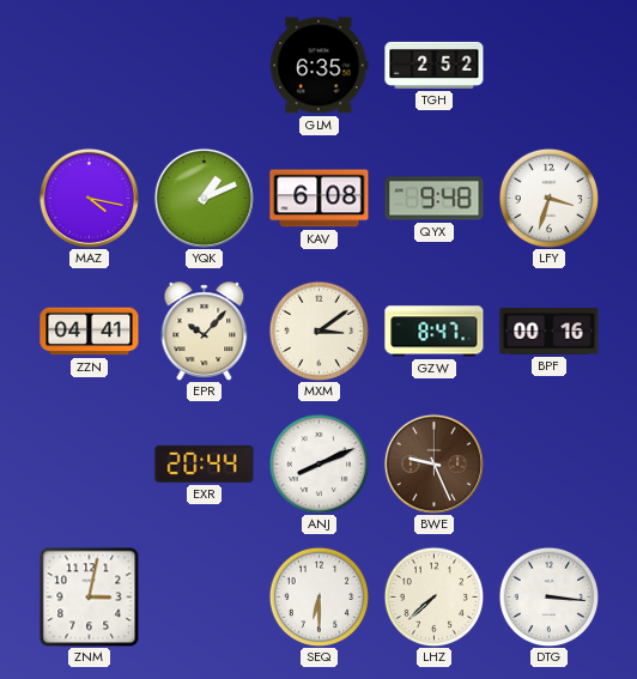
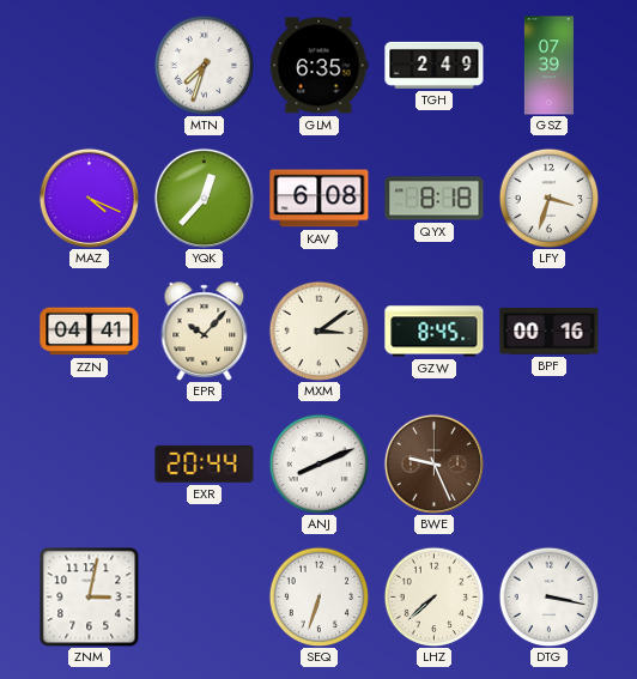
MTN: none -> 7:33 (204, 65)
TGH: 2:52 -> 2:49 (435, 65)
GSZ: none -> 07:39 (548, 66)
MAZ: 4:17 -> 4:19 (89, 198)
YQK: 1:11 -> 12:37 (204, 198)
QYX: 9:48 -> 8:18 (435, 199)
GZW: 8:47 -> 8:45 (435, 332)
SEQ: 6:30 -> 6:33 (318, 596)
DTG: 3:16 -> 3:17 (548, 596)
